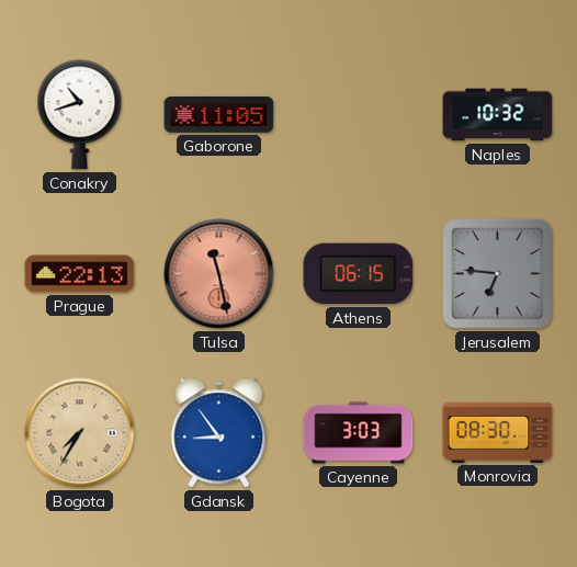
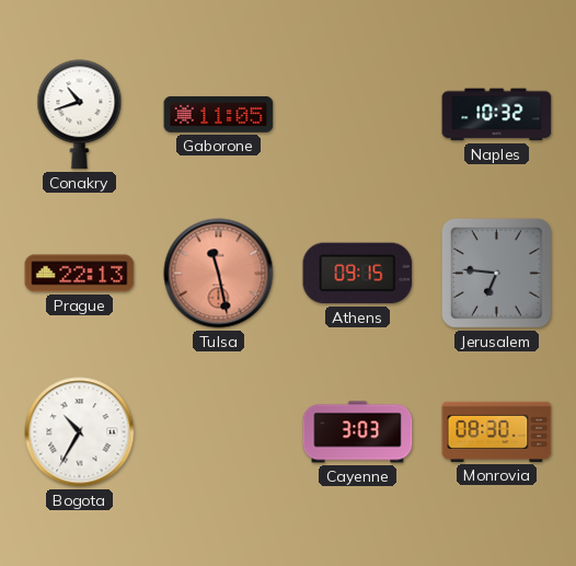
Athens: 06:15 -> 09:15 (358, 274)
Bogota: 7:35 -> 10:35 (80, 432)
Bogota dial: champagne -> white (80, 432)
Gdansk: 8:54 -> none (219, 433)
